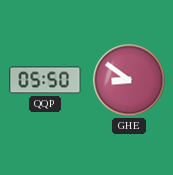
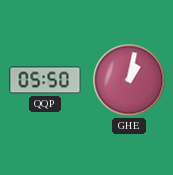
GHE: 8:51 -> 1:02 (129, 80)
